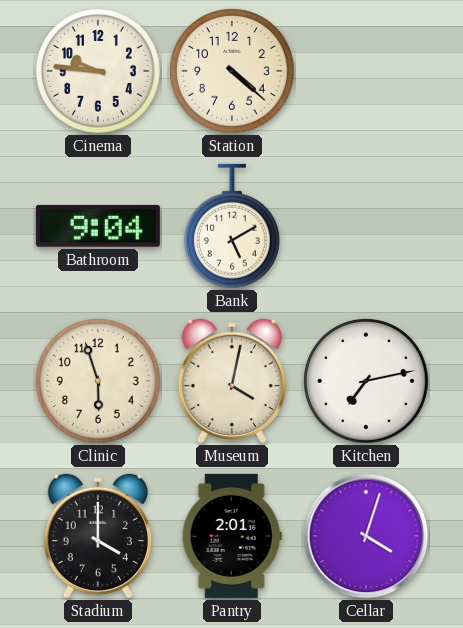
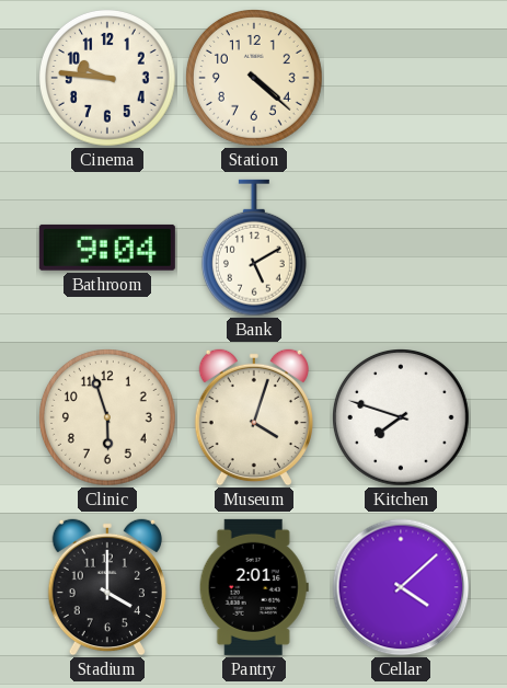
Museum: 4:02 -> 4:03 (254, 417)
Kitchen: 7:13 -> 7:48 (402, 418)
Cellar: 4:03 -> 4:08 (401, 587)
